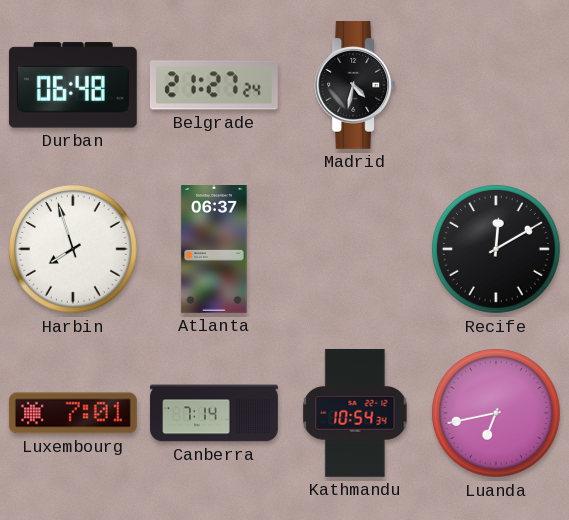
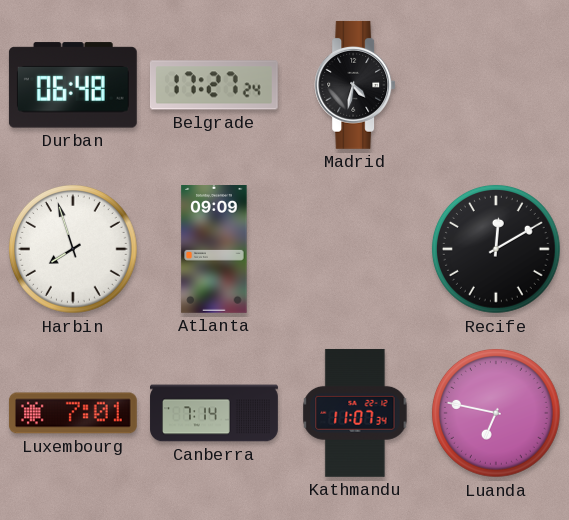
Belgrade: 21:27 -> 17:27 (214, 85)
Atlanta: 06:37 -> 09:09 (214, 250)
Kathmandu: 10:54 -> 11:07 (355, 413)
Luanda: 6:43 -> 6:47 (496, 413)
